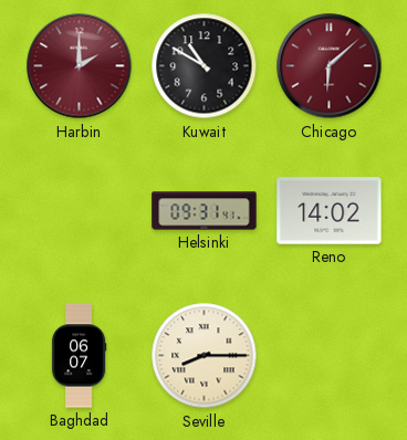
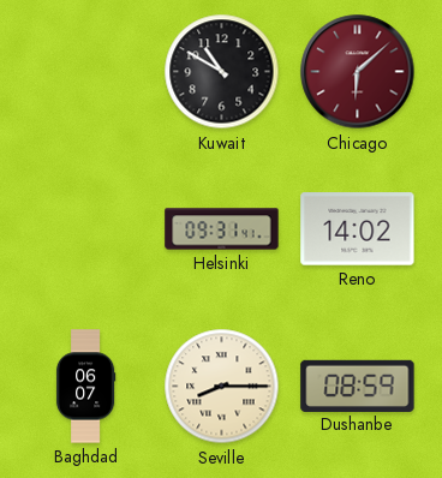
Harbin: 2:00 -> none (80, 66)
Dushanbe: none -> 08:59 (358, 386)
